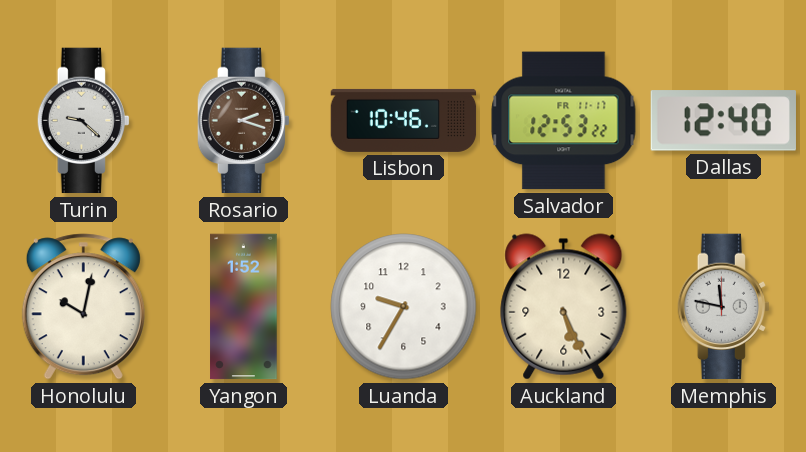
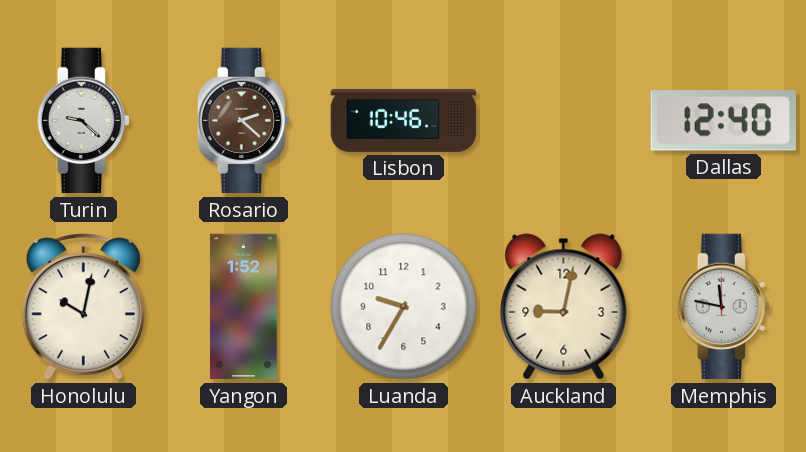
Rosario: 2:18 -> 2:22 (243, 121)
Salvador: 12:53 -> none (564, 121)
Auckland: 5:26 -> 9:02 (564, 307)
